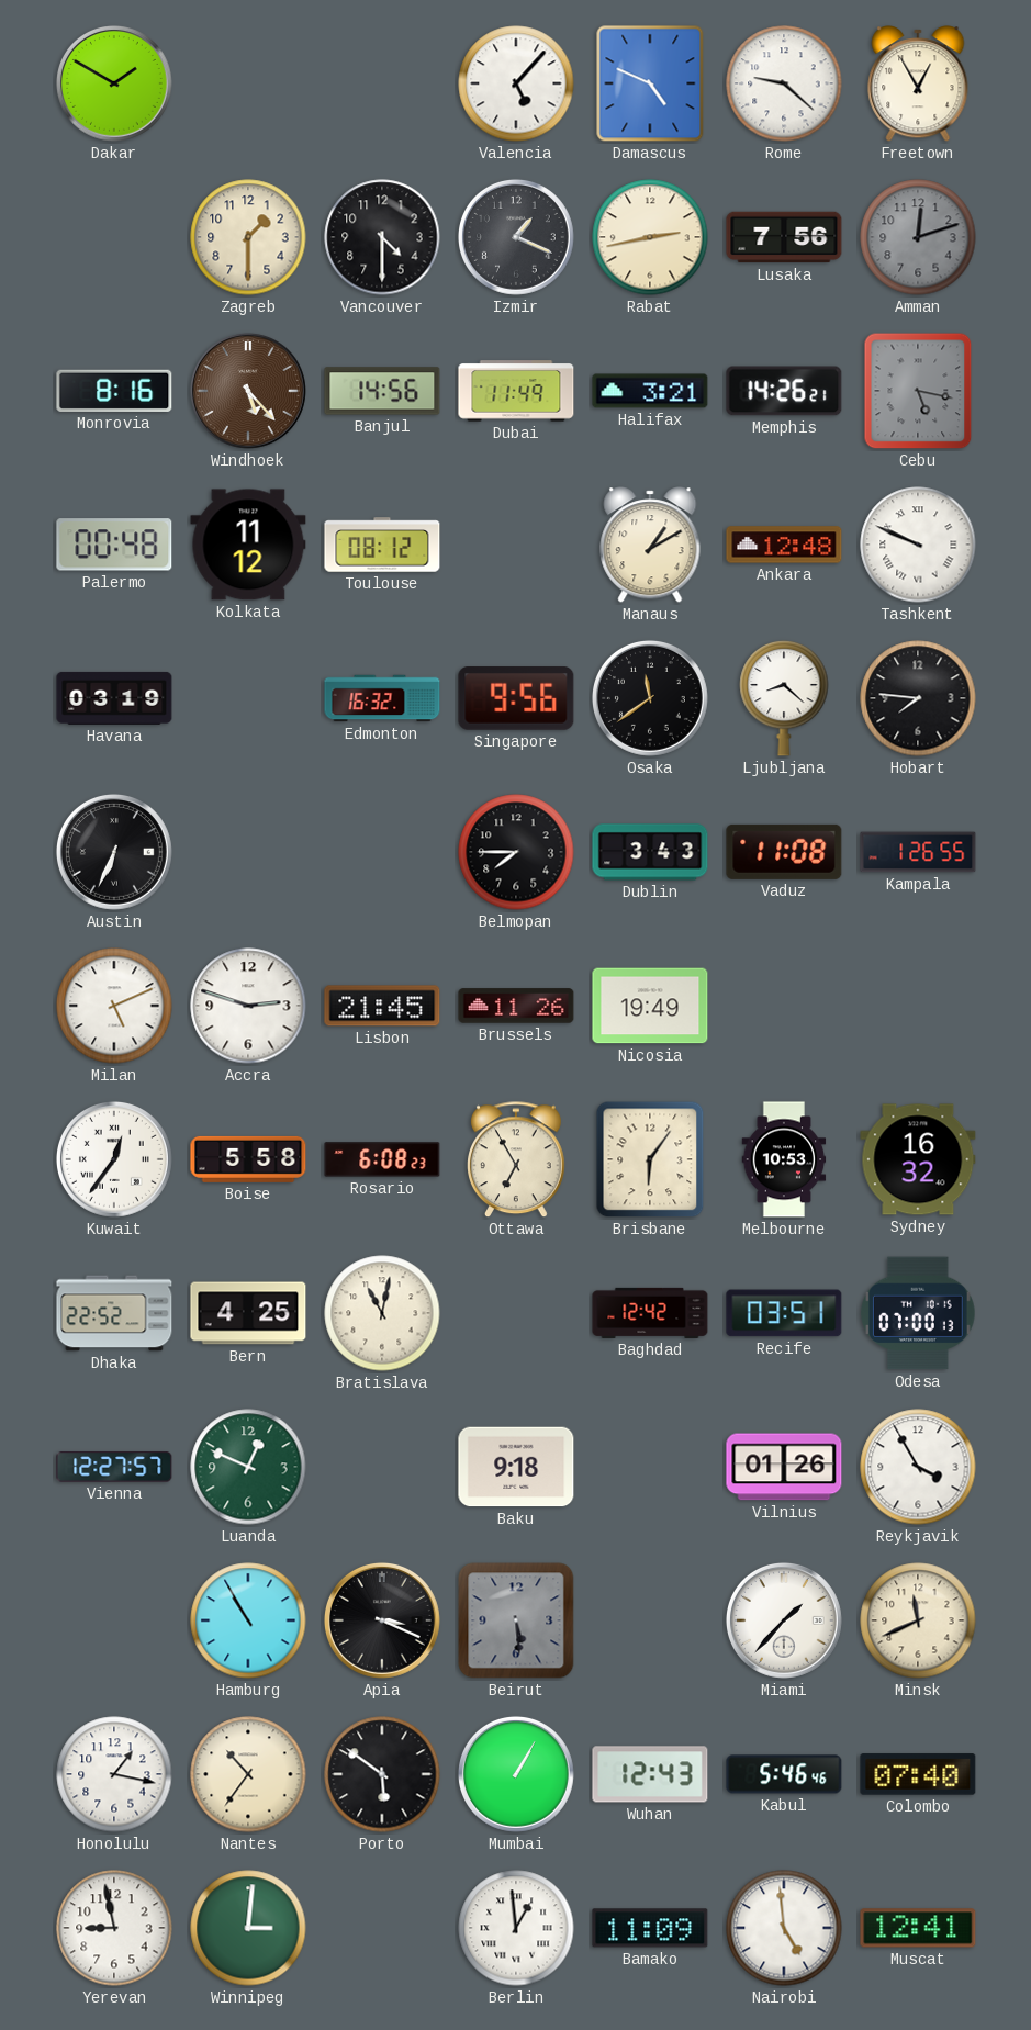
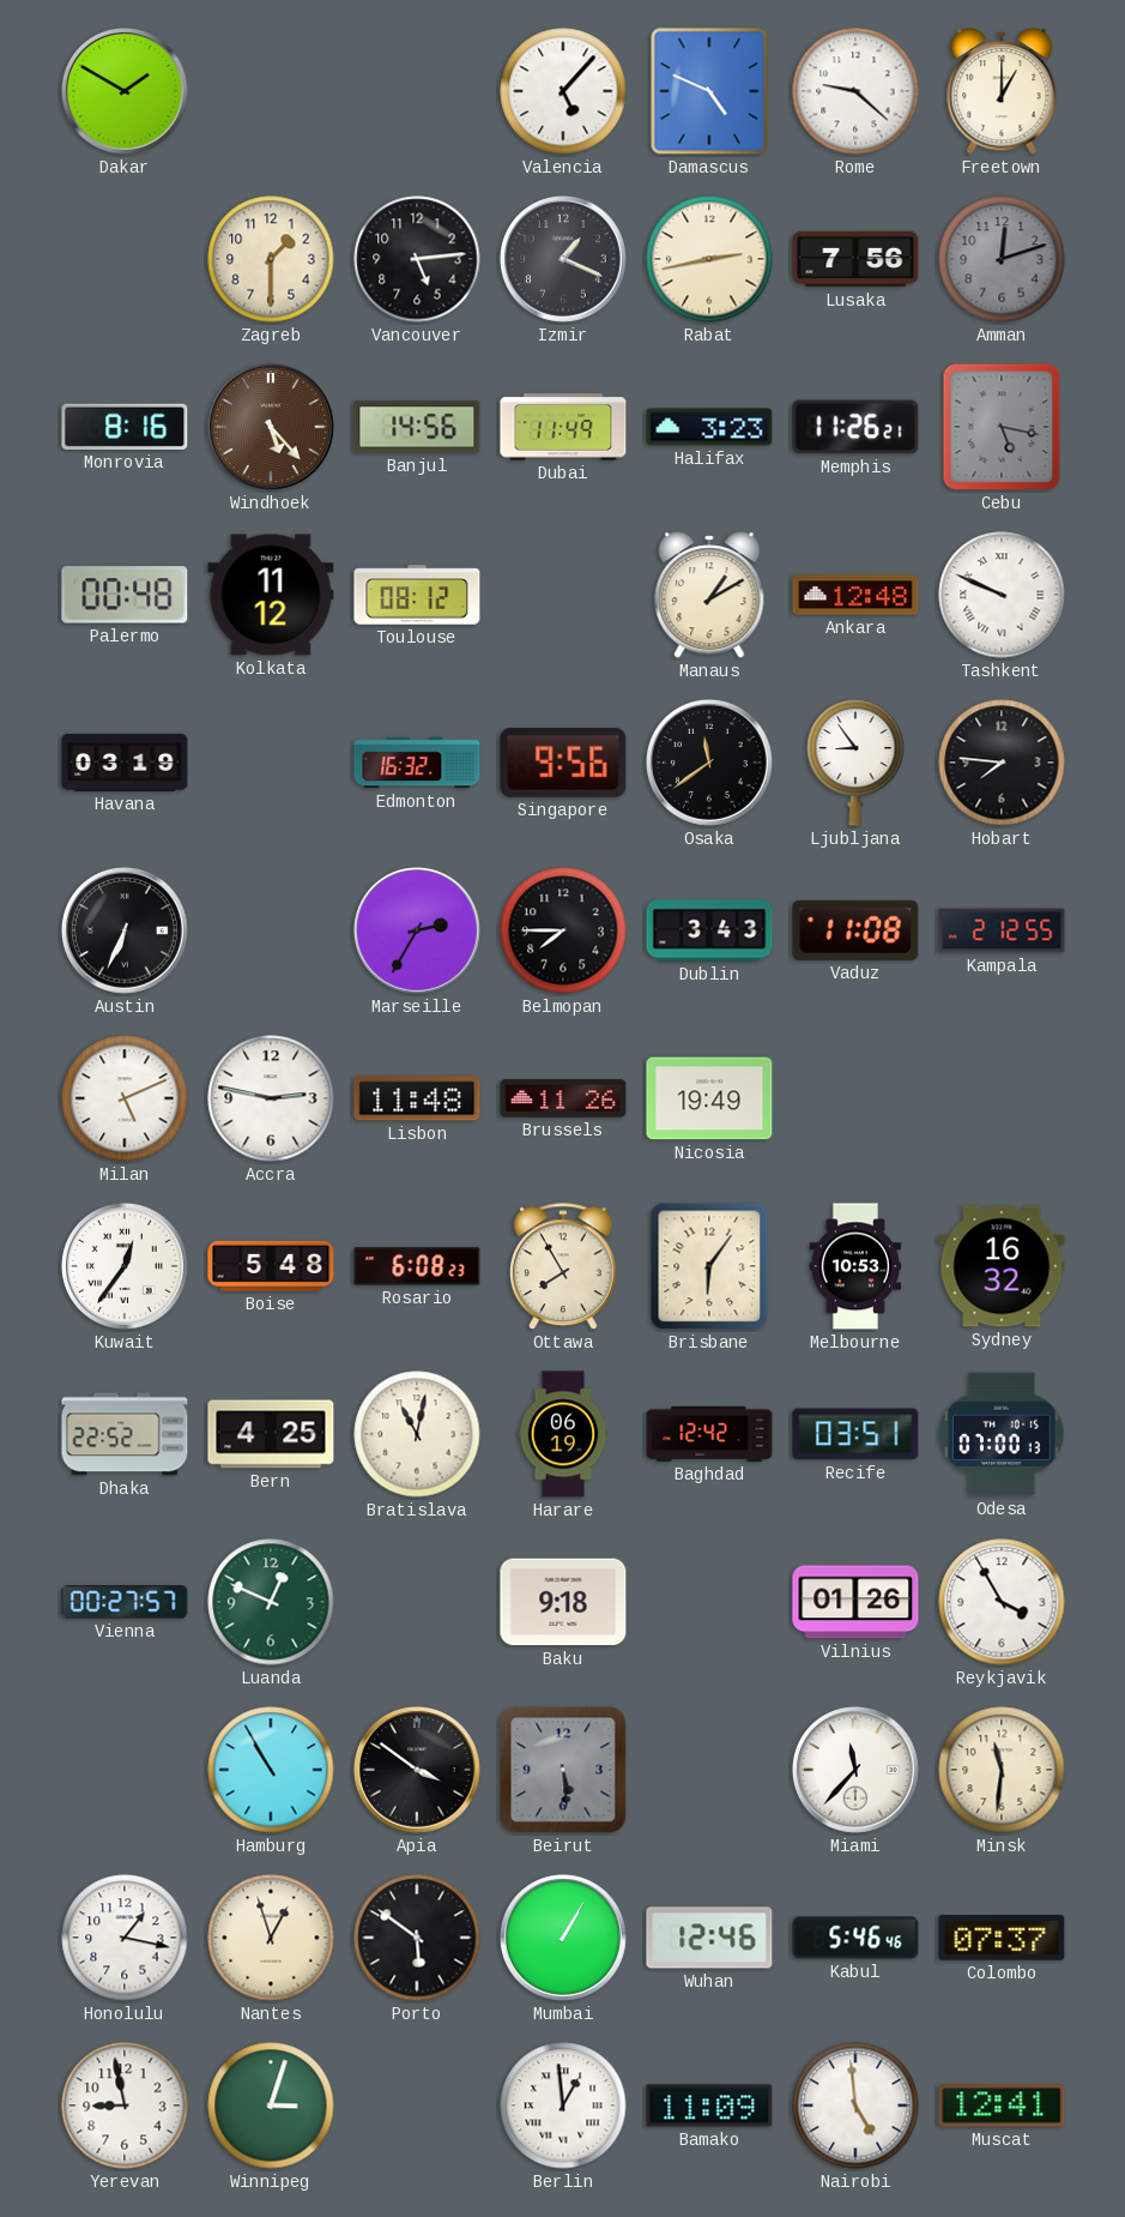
Freetown: 12:55 -> 1:00 (1002, 91)
Vancouver: 4:30 -> 5:14 (417, 259)
Halifax: 3:21 -> 3:23 (709, 427)
Memphis: 14:26 -> 11:26 (855, 427)
Ljubljana: 8:22 -> 8:54 (855, 763)
Marseille: none -> 2:35 (417, 930)
Kampala: 1:26 -> 2:12 (1002, 930)
Accra: 2:48 -> 2:47 (271, 1098)
Lisbon: 21:45 -> 11:48 (417, 1098)
Boise: 5:58 -> 5:48 (271, 1266)
Ottawa: 6:55 -> 7:55 (564, 1267)
Harare: none -> 06:19 (563, 1434)
Vienna: 12:27 -> 00:27 (125, 1602)
Apia: 3:19 -> 3:51 (417, 1770)
Miami: 1:37 -> 11:37 (855, 1770)
Minsk: 11:41 -> 11:31 (1002, 1770)
Nantes: 10:36 -> 12:57 (271, 1938)
Wuhan: 12:43 -> 12:46 (709, 1938)
Colombo: 07:40 -> 07:37 (1002, 1938)
Winnipeg: 3:01 -> 3:03 (271, 2105)
